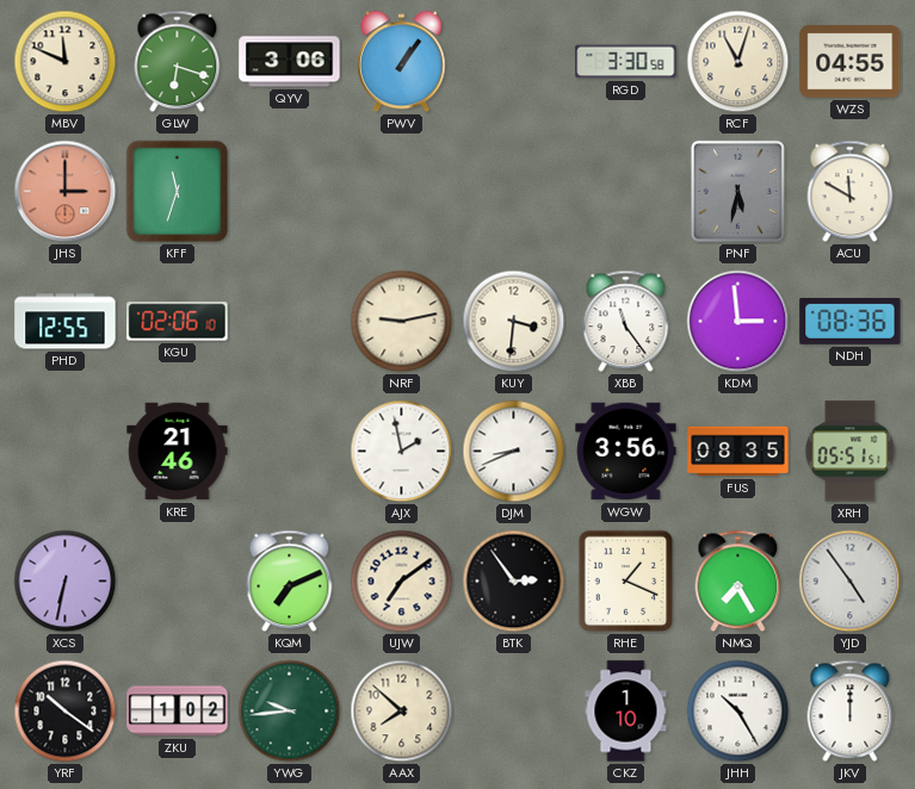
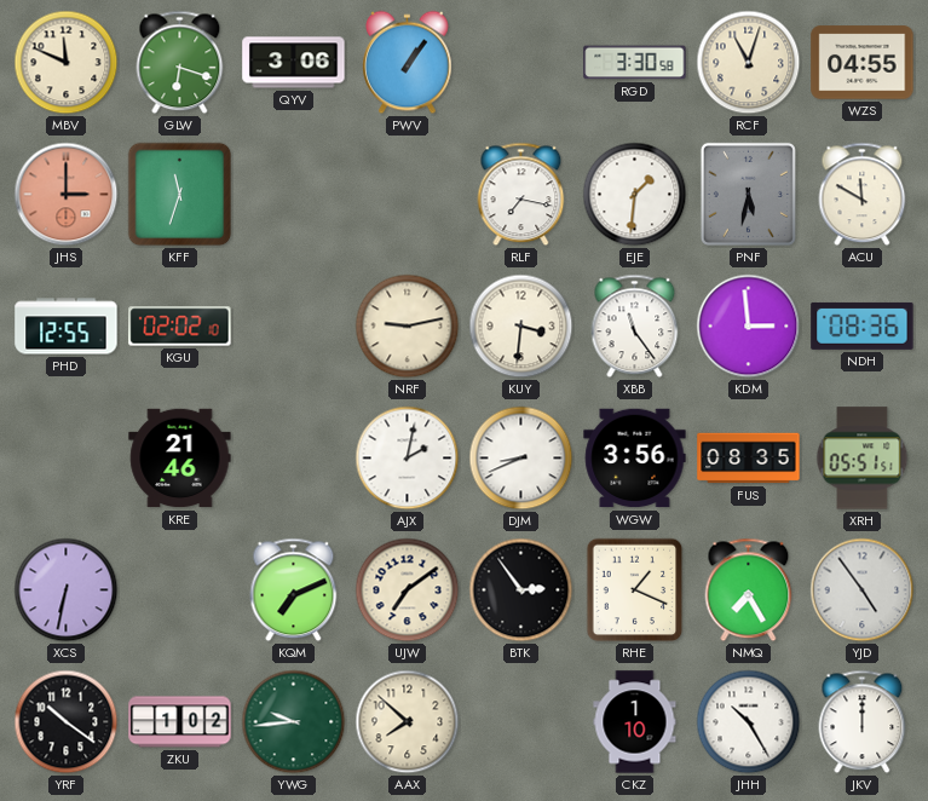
RLF: none -> 7:17 (521, 195)
EJE: none -> 1:31 (635, 195)
KGU: 02:06 -> 02:02 (180, 327)
AJX: 1:58 -> 2:02 (408, 459)
